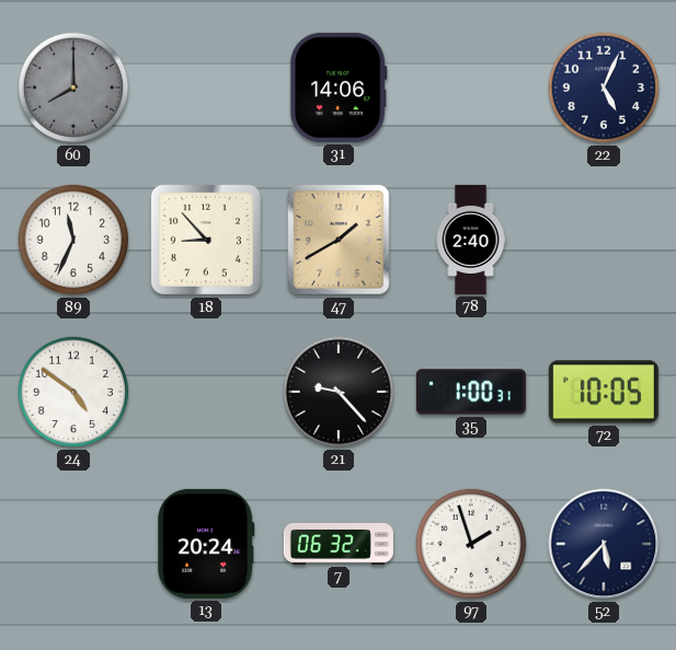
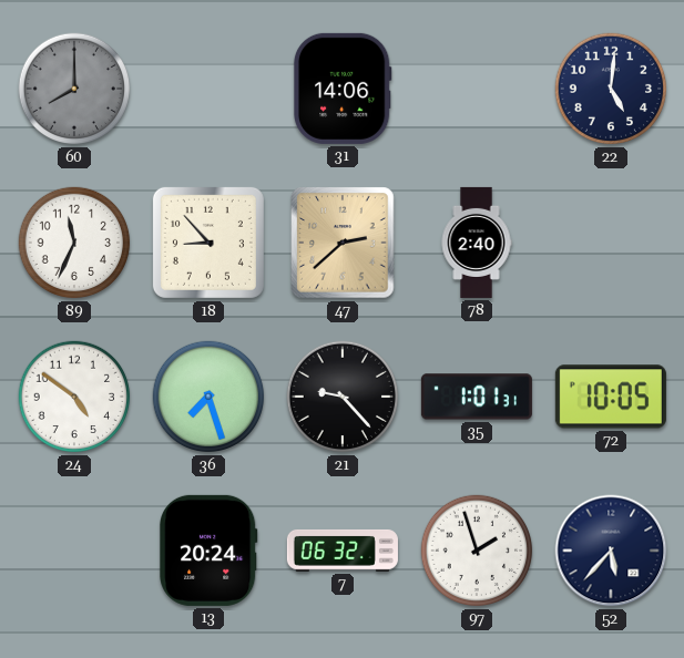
22: 5:04 -> 5:01 (611, 89)
47: 1:40 -> 2:38 (343, 243)
36: none -> 7:27 (208, 397)
35: 1:00 -> 1:01 (477, 397)
